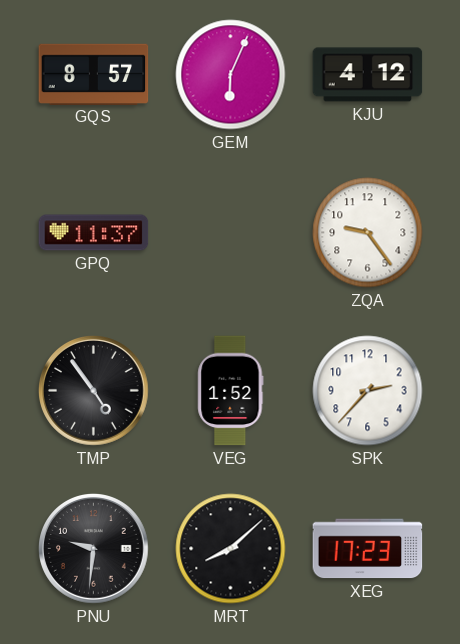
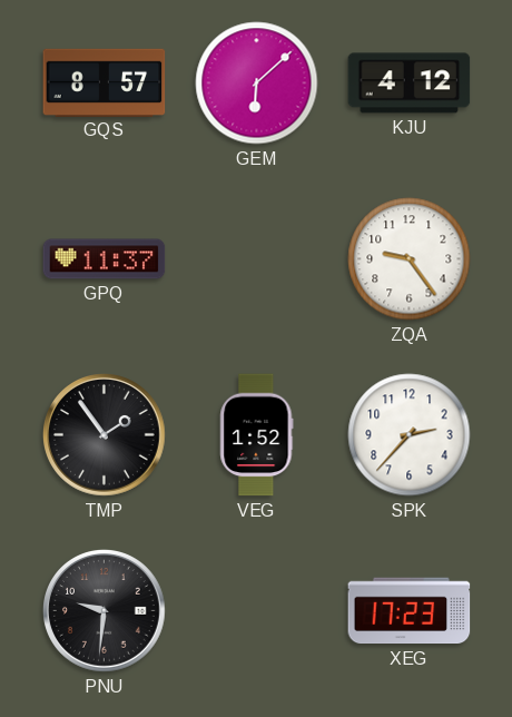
GEM: 6:04 -> 6:08 (257, 84)
TMP: 4:54 -> 1:54 (105, 435)
MRT: 8:08 -> none (231, 549)
